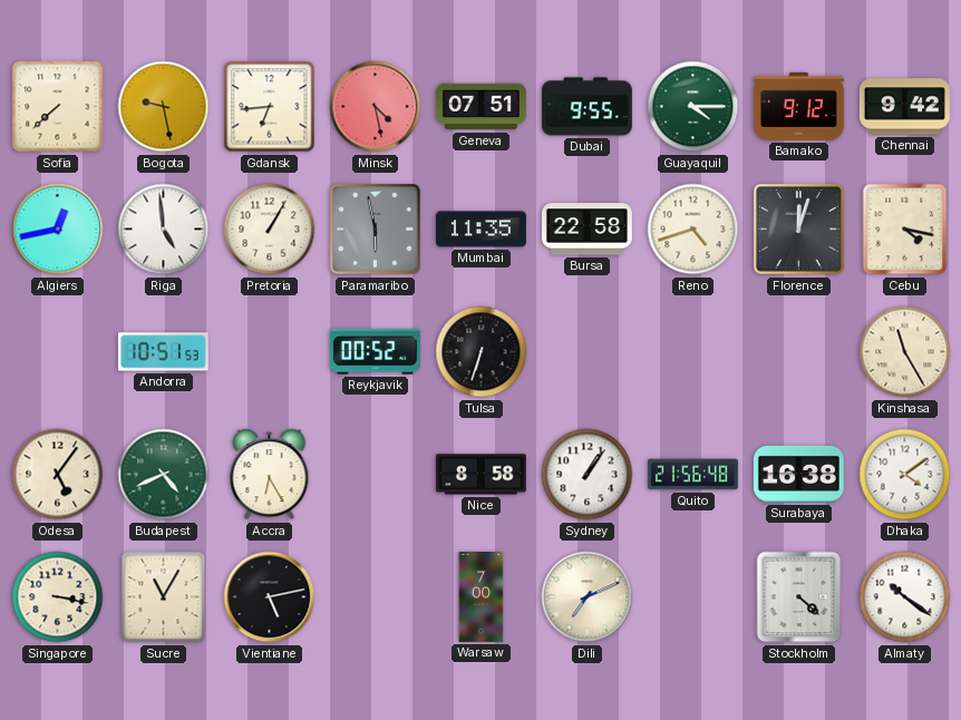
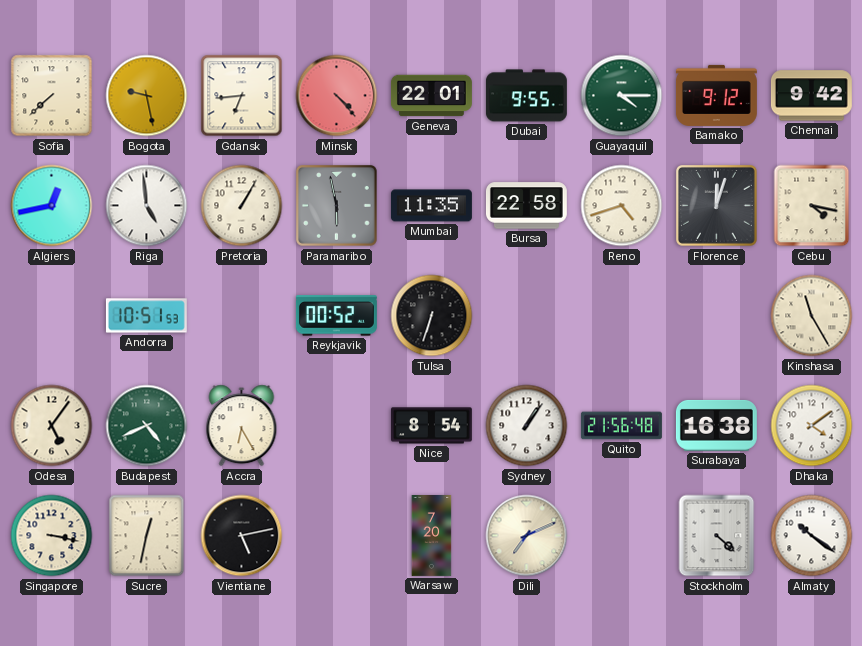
Minsk: 4:28 -> 4:23 (337, 96)
Geneva: 07:51 -> 22:01 (431, 96)
Nice: 8:58 -> 8:54 (431, 426)
Sucre: 11:05 -> 12:32 (147, 536)
Warsaw: 7:00 -> 7:20 (432, 536)
